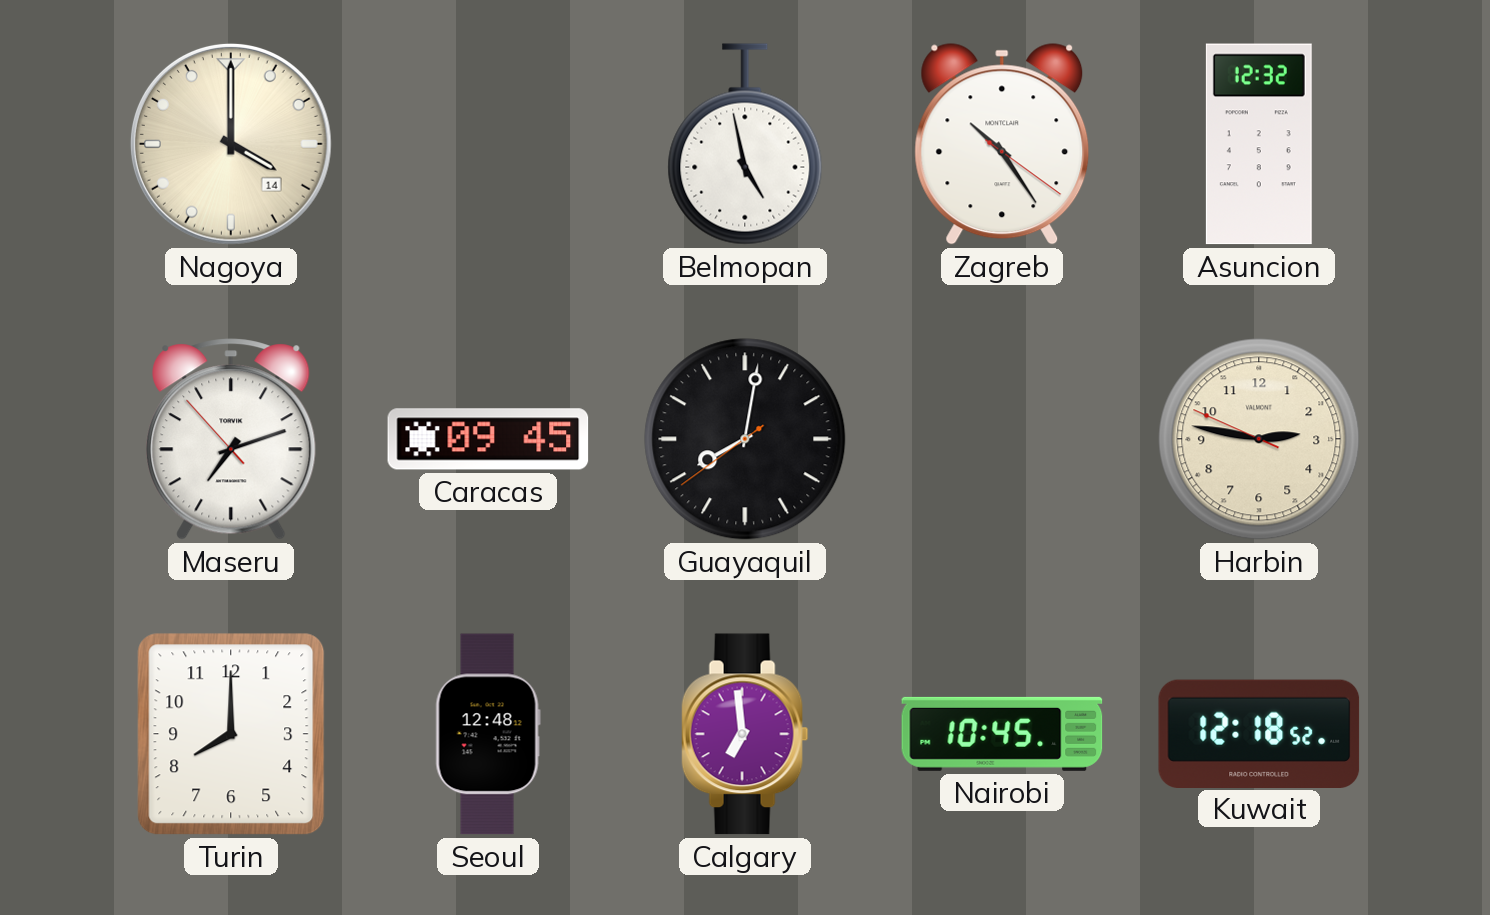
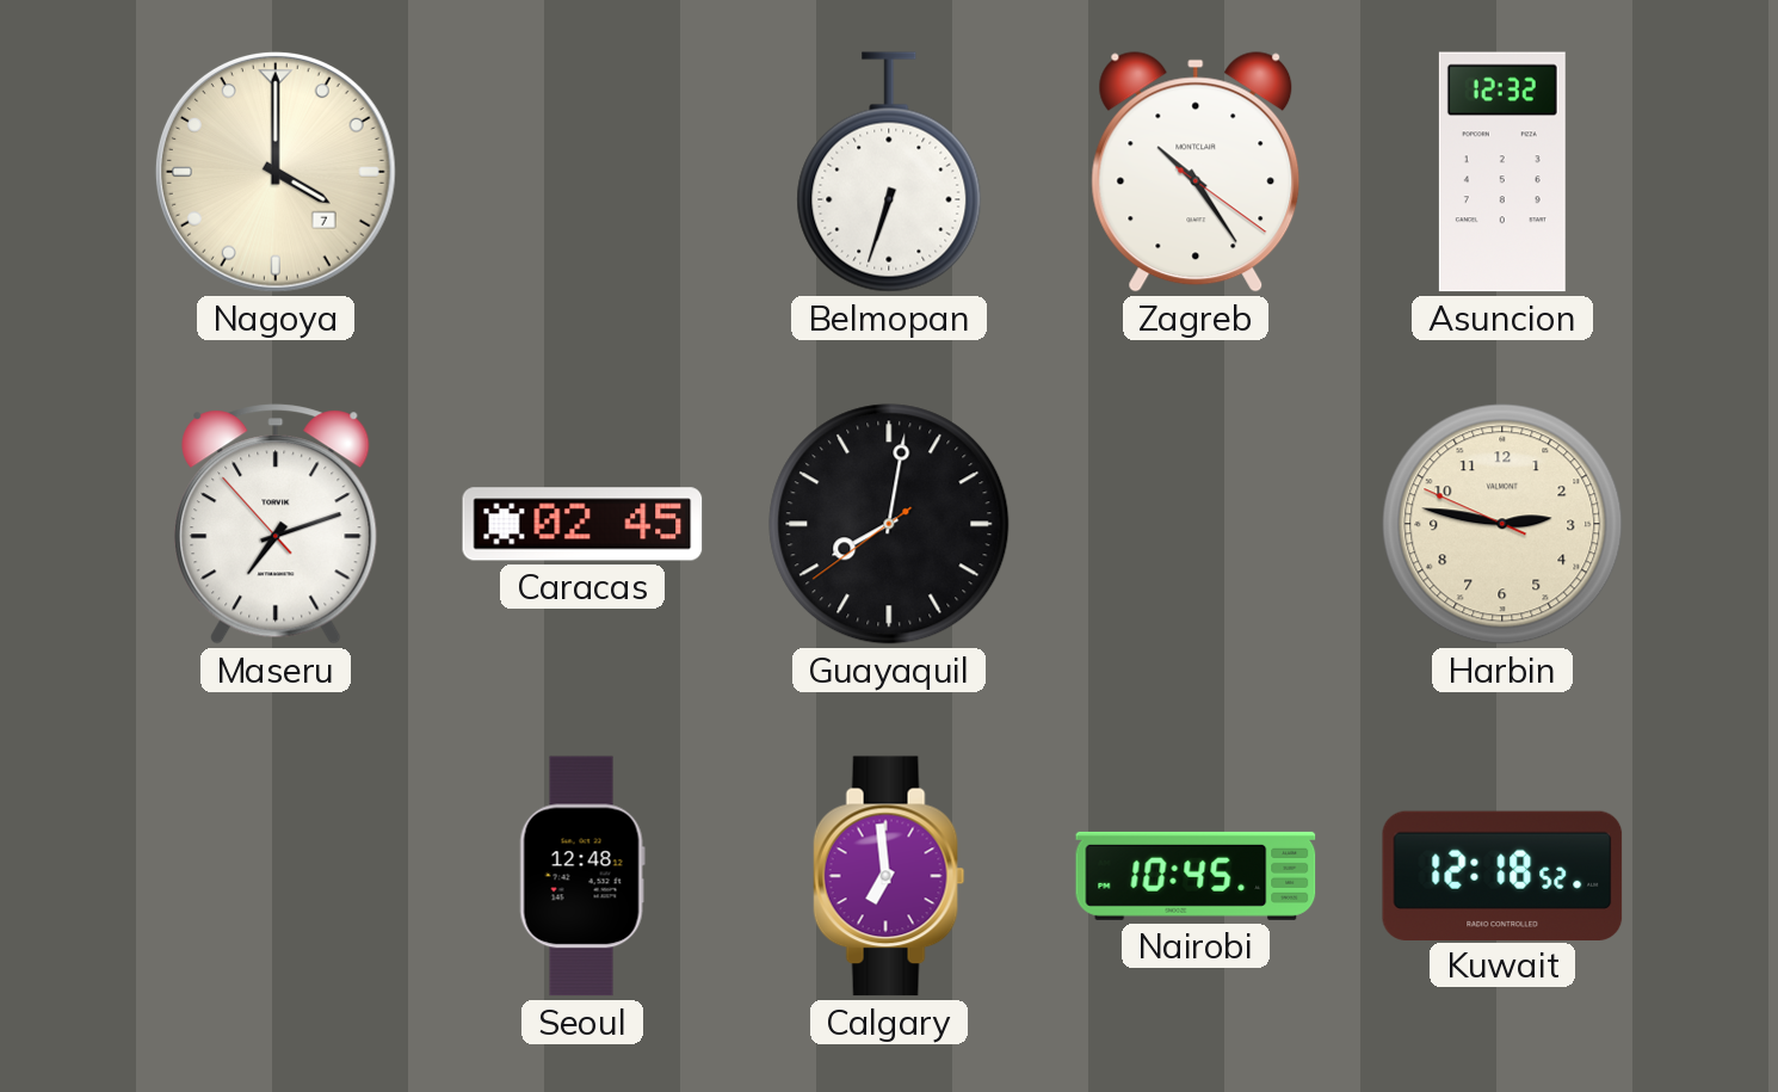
Nagoya date: 14 -> 7 (276, 172)
Belmopan: 4:58 -> 6:33 (889, 172)
Caracas: 09:45 -> 02:45 (582, 524)
Turin: 8:00 -> none (231, 734)
